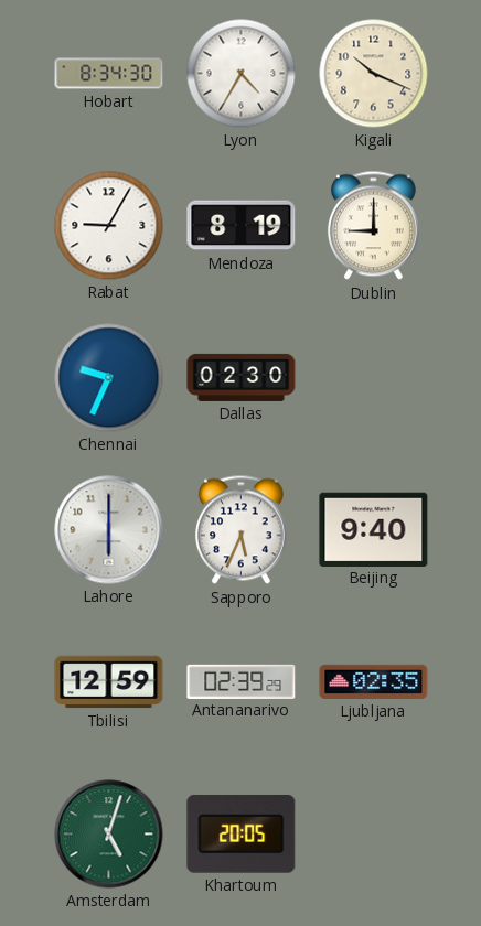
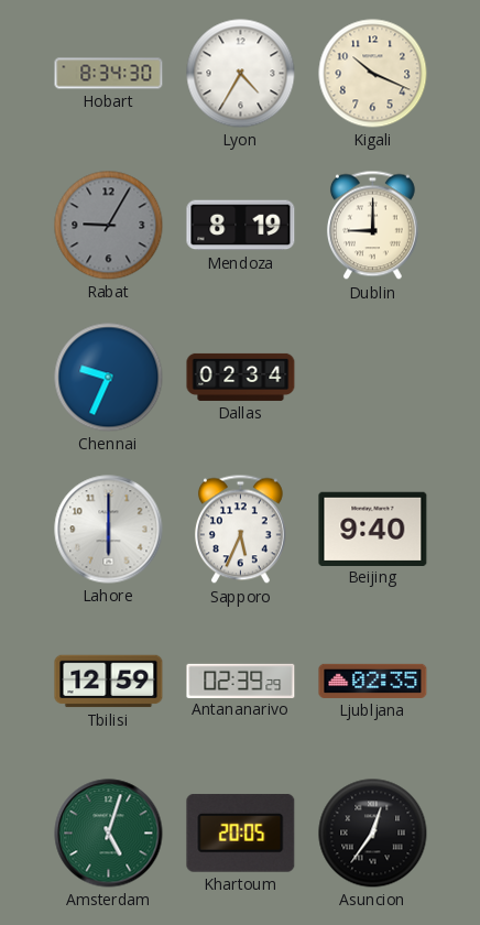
Rabat dial: white -> grey (109, 226)
Dallas: 02:30 -> 02:34 (241, 377)
Asuncion: none -> 12:36 (373, 834)
